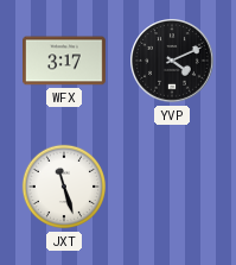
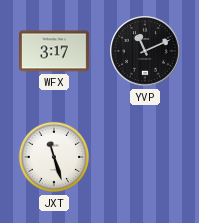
YVP: 4:11 -> 11:11 (145, 51)
